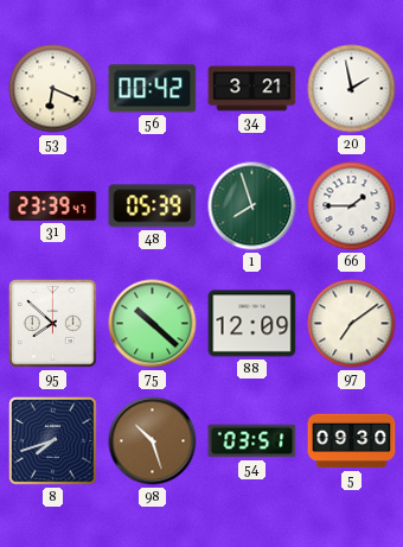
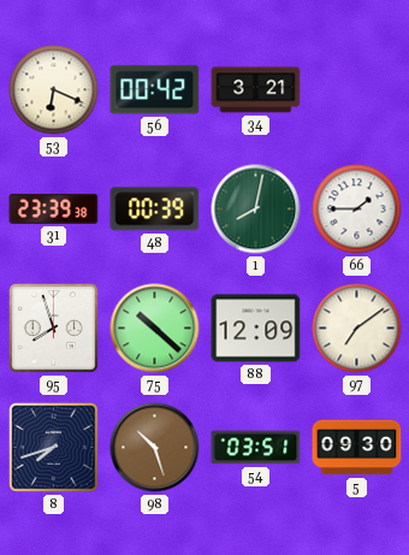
20: 1:58 -> none (352, 89)
31: 23:39:47 -> 23:39:38 (54, 208)
48: 05:39 -> 00:39 (155, 209)
1: 7:57 -> 8:02 (256, 209)
95: 7:52 -> 7:57 (53, 327)
